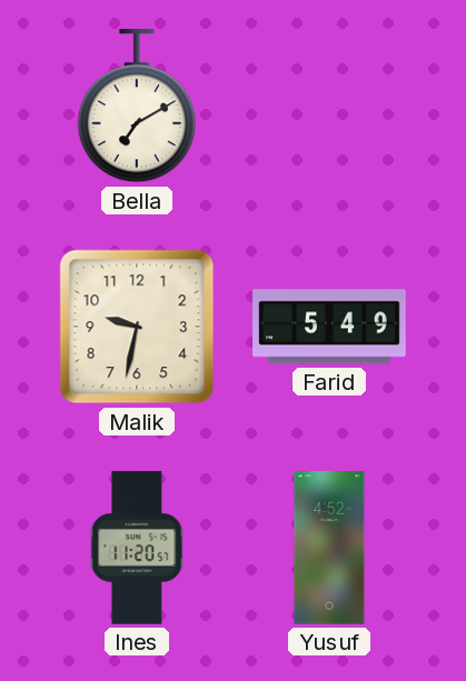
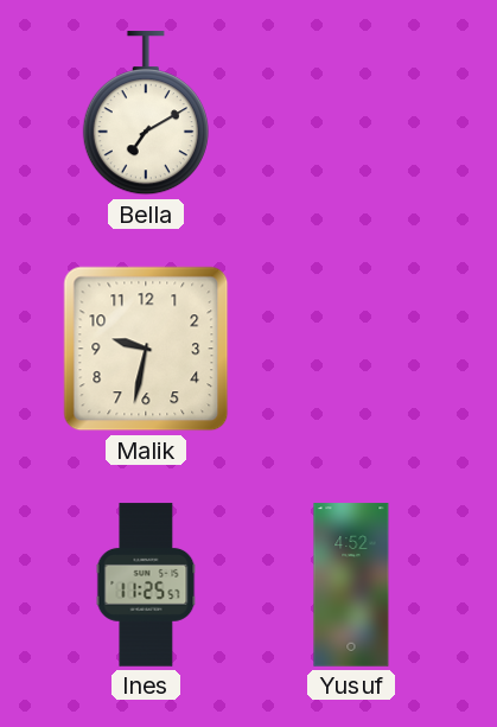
Farid: 5:49 -> none (329, 327)
Ines: 11:20 -> 11:25 (146, 585)
